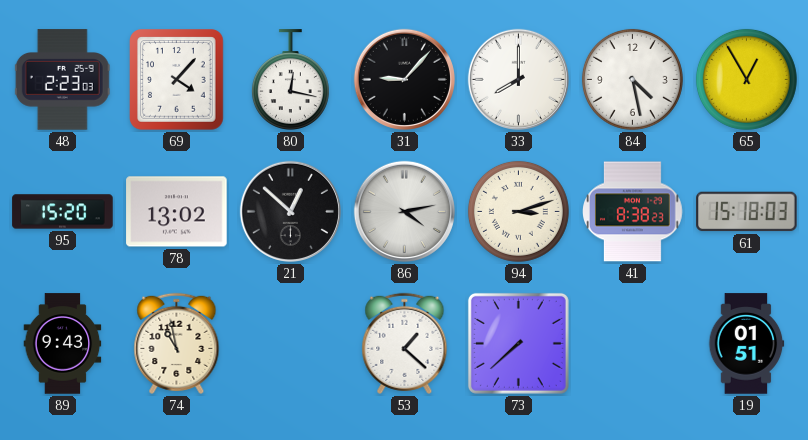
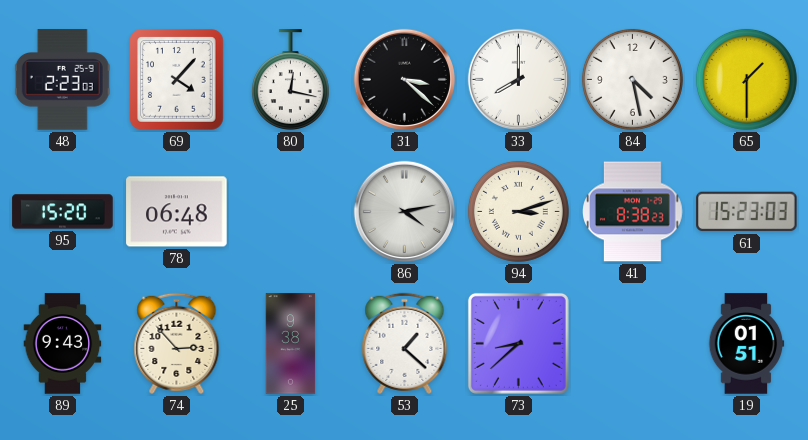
31: 9:07 -> 3:22 (404, 79)
65: 12:55 -> 1:30 (746, 79)
78: 13:02 -> 06:48 (177, 212)
21: 12:52 -> none (290, 211)
61: 15:18 -> 15:23 (747, 212)
74: 10:58 -> 2:53 (177, 343)
25: none -> 9:38 (291, 344)
73: 7:38 -> 8:38 (518, 343)
